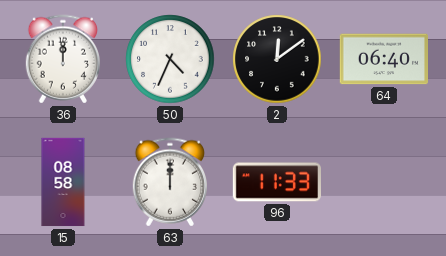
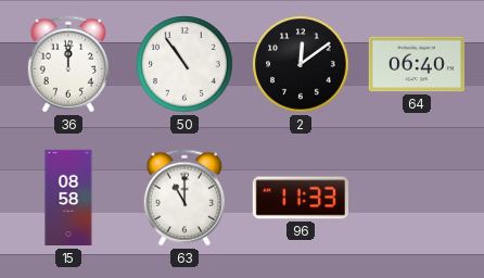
50: 4:34 -> 10:54 (184, 64)
63: 12:00 -> 11:00 (183, 198)
